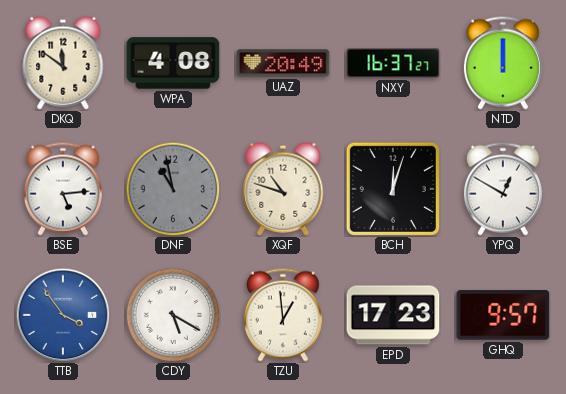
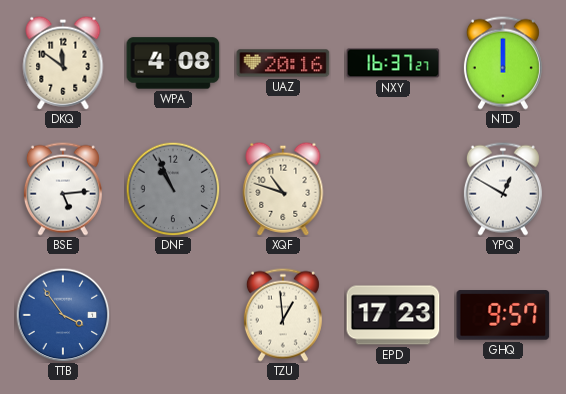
UAZ: 20:49 -> 20:16 (283, 63)
DNF: 10:58 -> 10:56 (173, 189)
BCH: 12:03 -> none (393, 189)
CDY: 5:20 -> none (173, 315)
